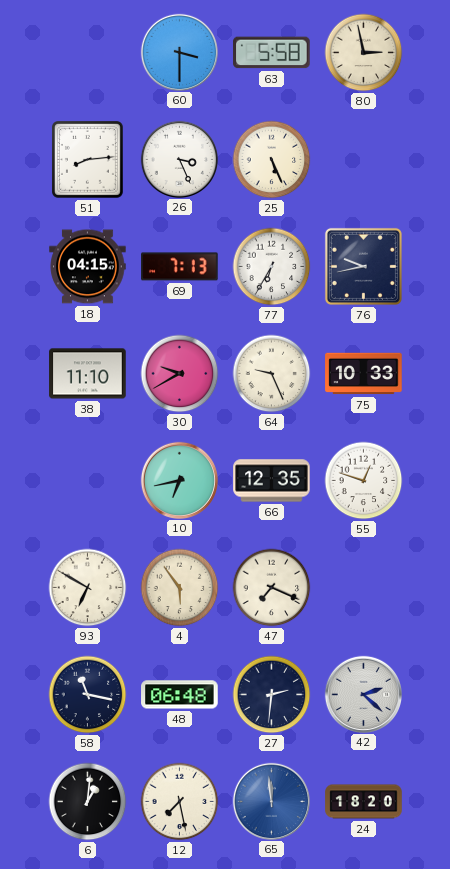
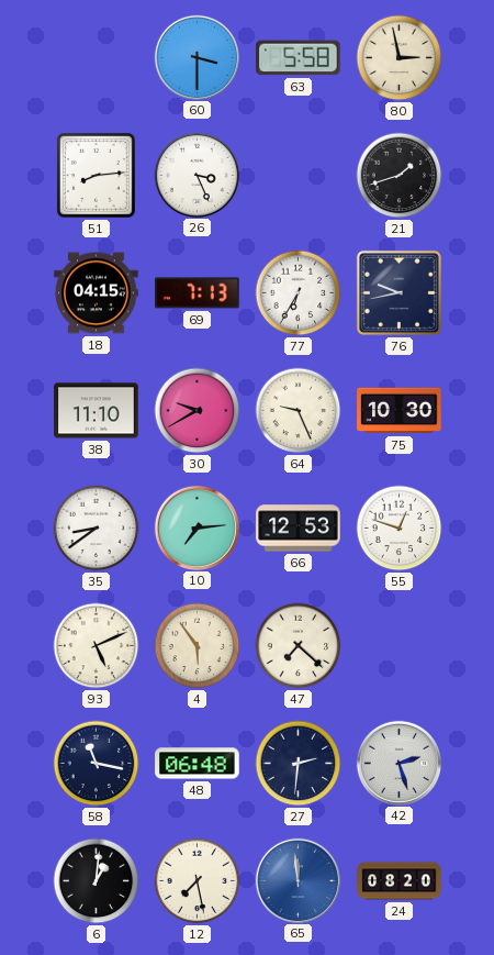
25: 5:26 -> none (272, 160)
21: none -> 1:42 (400, 176)
75: 10:33 -> 10:30 (400, 411)
35: none -> 8:39 (97, 529)
10: 6:43 -> 7:14 (197, 528)
66: 12:35 -> 12:53 (299, 529)
93: 6:50 -> 5:11 (97, 646)
47: 7:19 -> 7:22 (299, 646)
42: 2:22 -> 2:27 (398, 763)
24: 18:20 -> 08:20 (400, 881)
